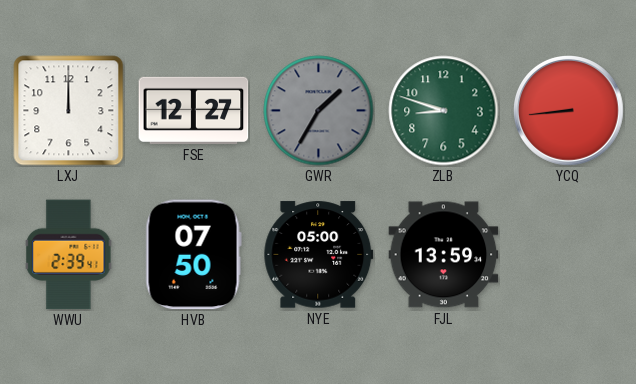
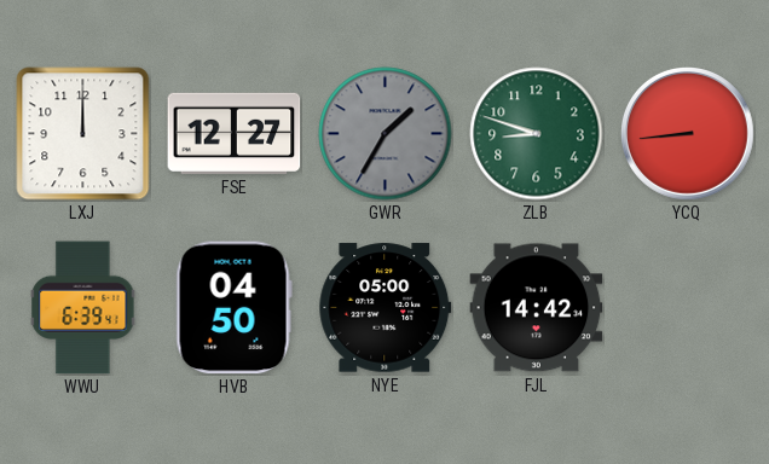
WWU: 2:39 -> 6:39 (83, 308)
HVB: 07:50 -> 04:50 (233, 308)
FJL: 13:59 -> 14:42 (537, 308)
